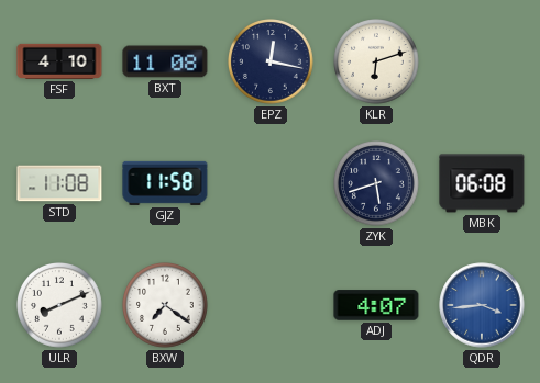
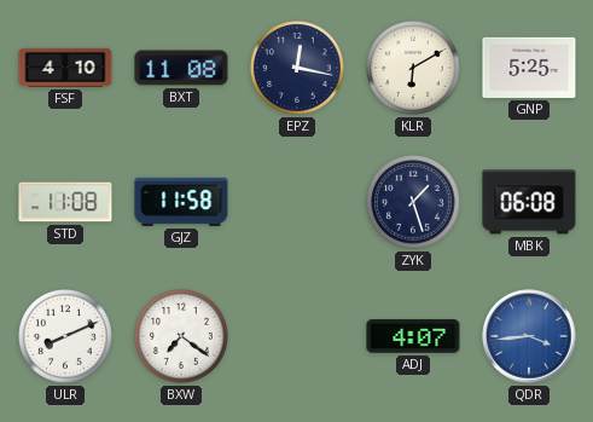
KLR: 6:12 -> 6:10 (414, 69)
GNP: none -> 5:25 (529, 68)
ZYK: 5:42 -> 1:27 (414, 203)
